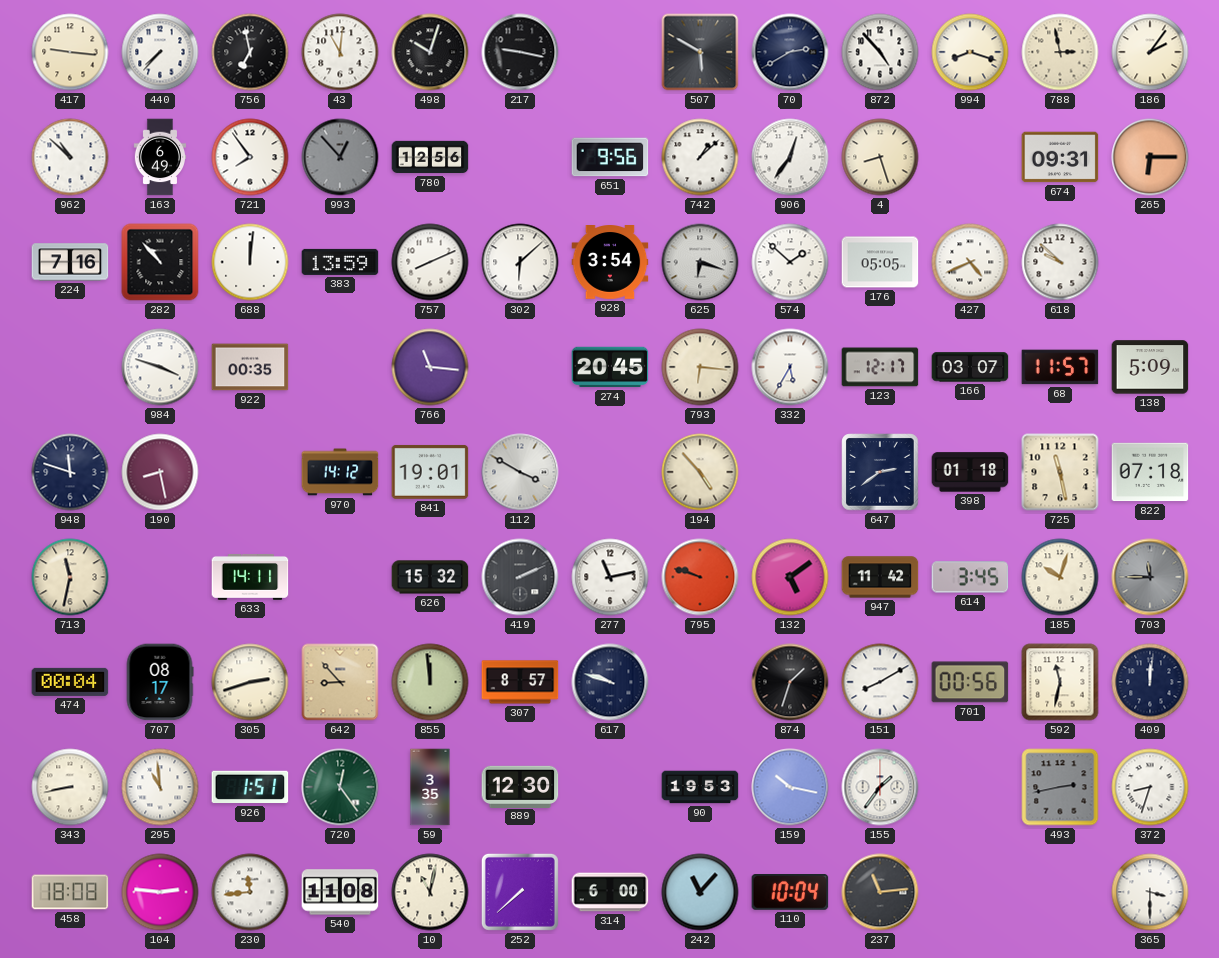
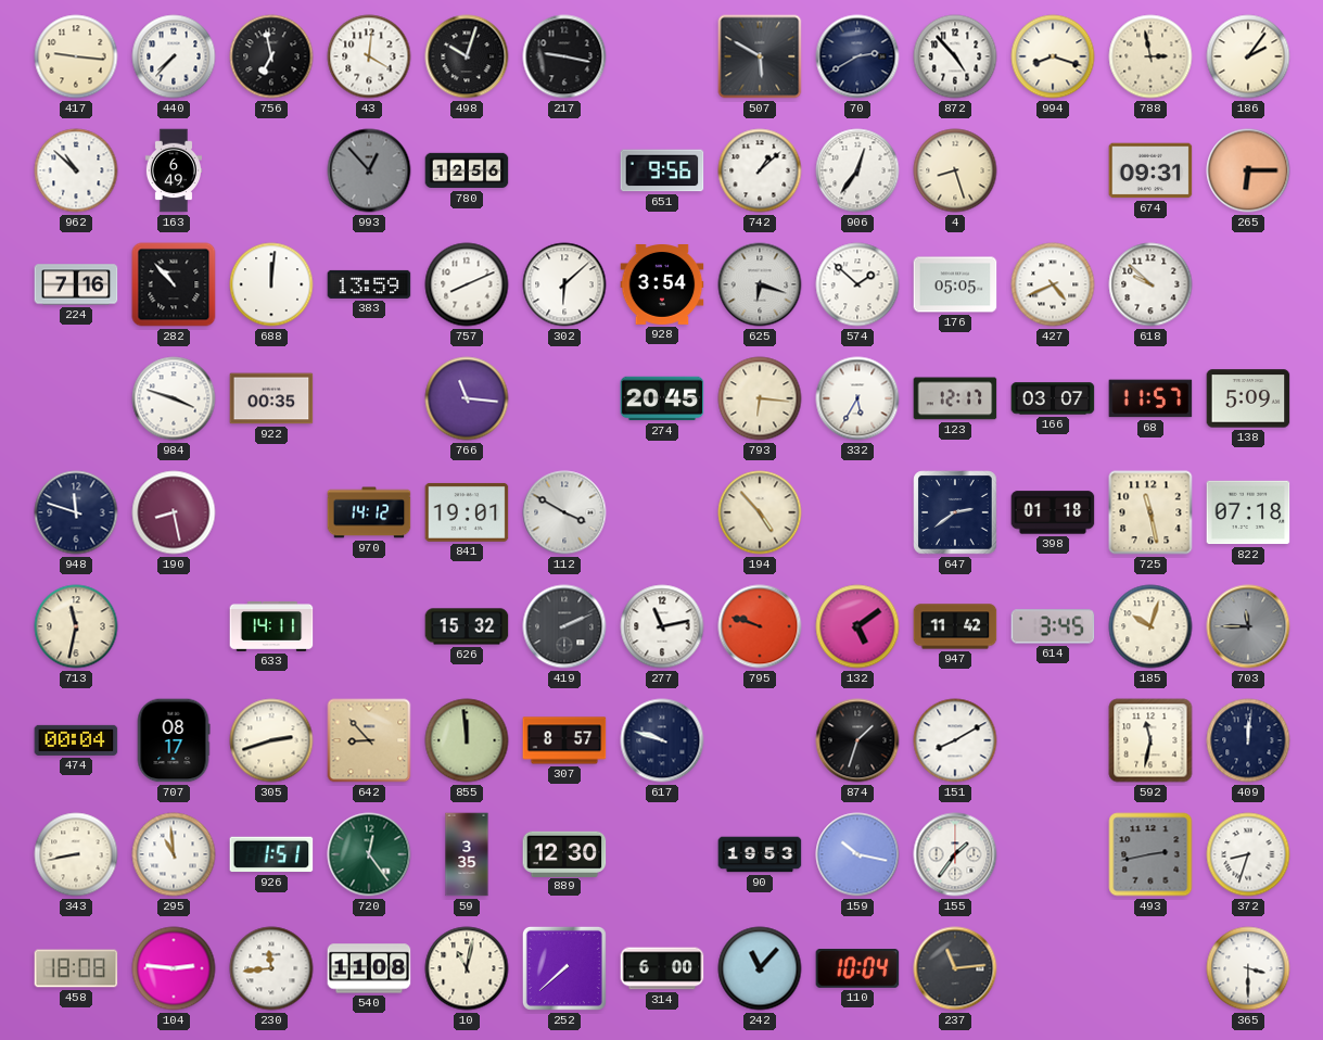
43: 11:01 -> 4:01 (369, 56)
721: 7:54 -> none (250, 157)
701: 00:56 -> none (970, 682)
